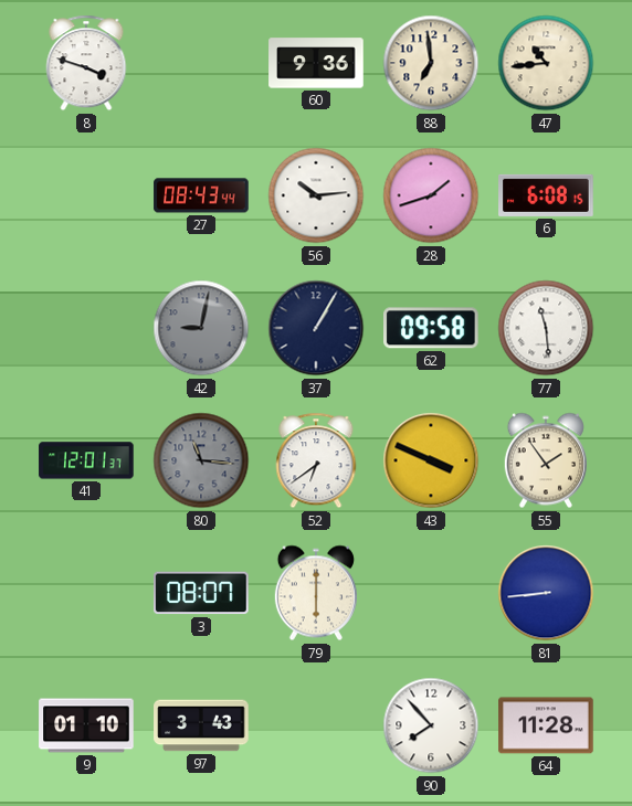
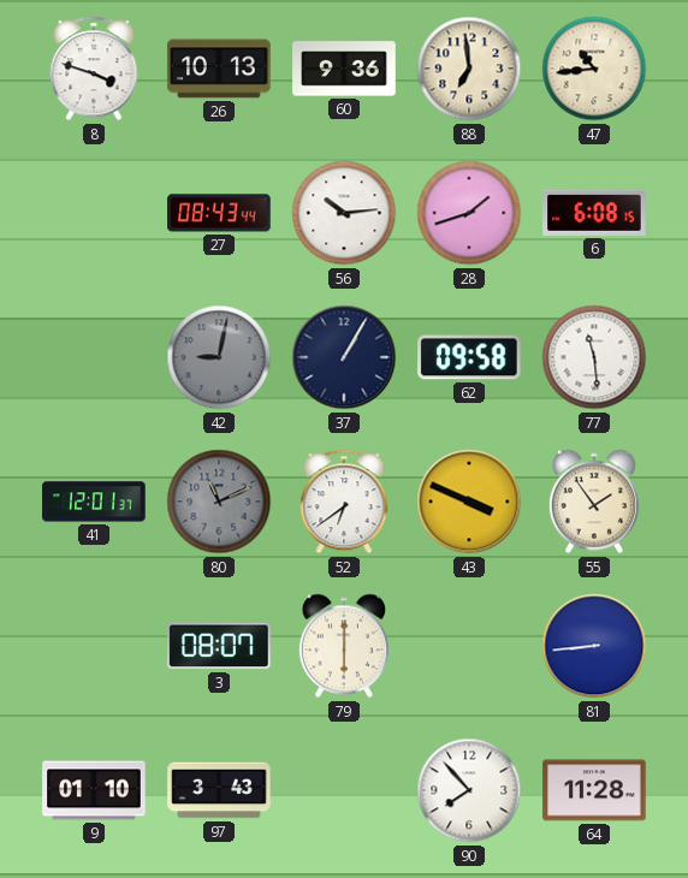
26: none -> 10:13 (219, 69)
80: 11:16 -> 11:11 (219, 502)
